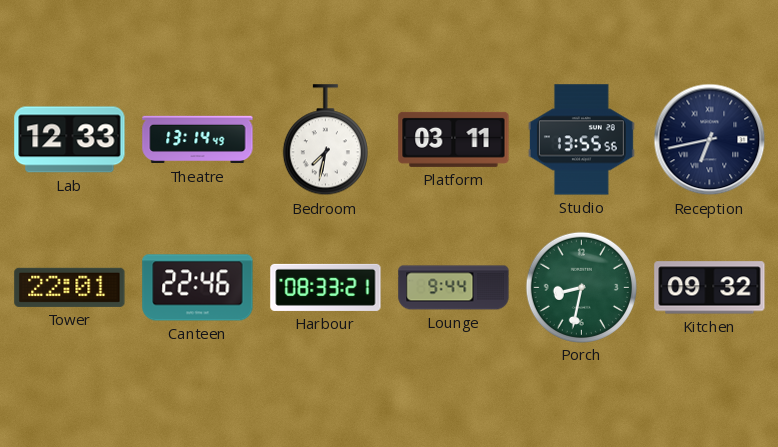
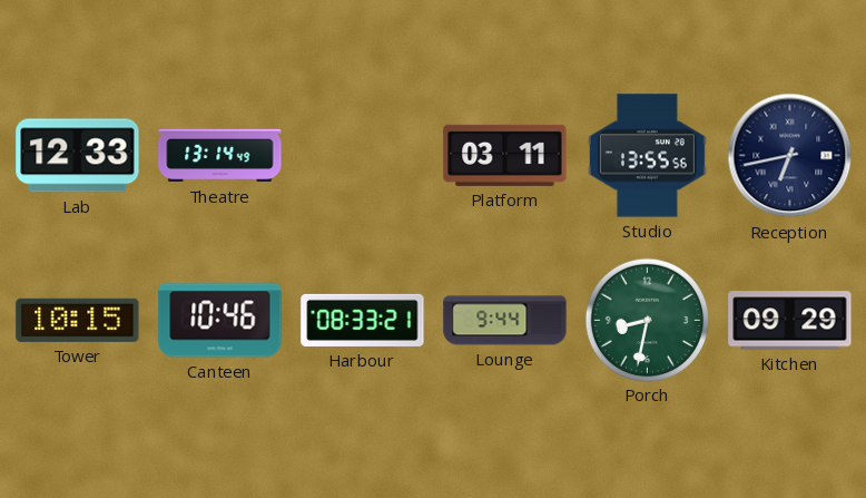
Bedroom: 7:32 -> none (325, 140)
Tower: 22:01 -> 10:15 (78, 320)
Canteen: 22:46 -> 10:46 (220, 321)
Kitchen: 09:32 -> 09:29 (790, 321)
